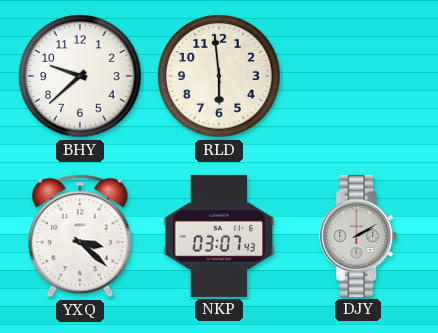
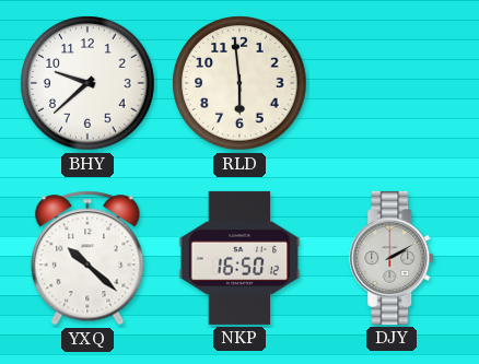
YXQ: 3:22 -> 10:22 (87, 258)
NKP: 03:07 -> 16:50 (240, 258)
